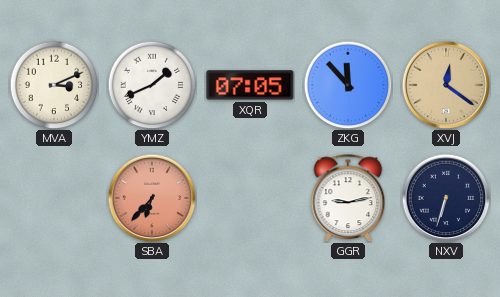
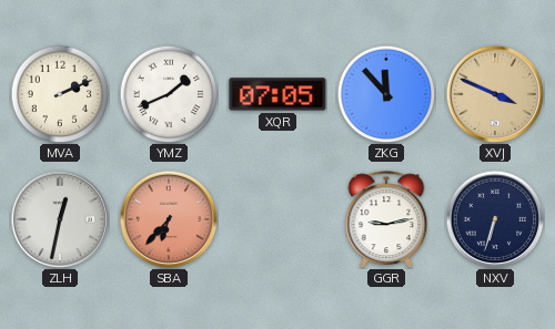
MVA: 3:11 -> 2:11 (60, 94)
XVJ: 12:21 -> 3:49 (495, 94)
ZLH: none -> 12:32 (60, 219)
